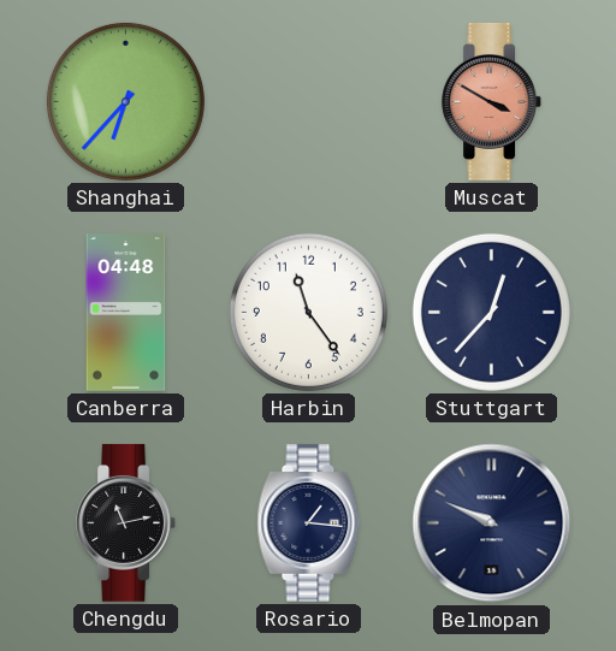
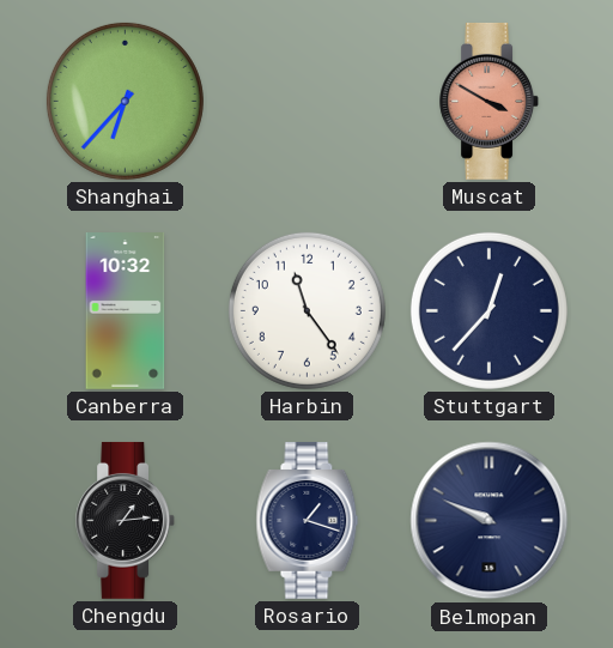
Canberra: 04:48 -> 10:32 (126, 311)
Chengdu: 11:13 -> 1:14 (126, 520)
Rosario: 1:16 -> 1:18 (308, 520)
